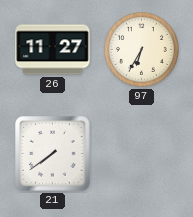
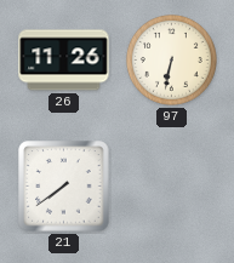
26: 11:27 -> 11:26 (64, 61)
97: 6:35 -> 6:32 (171, 59)
